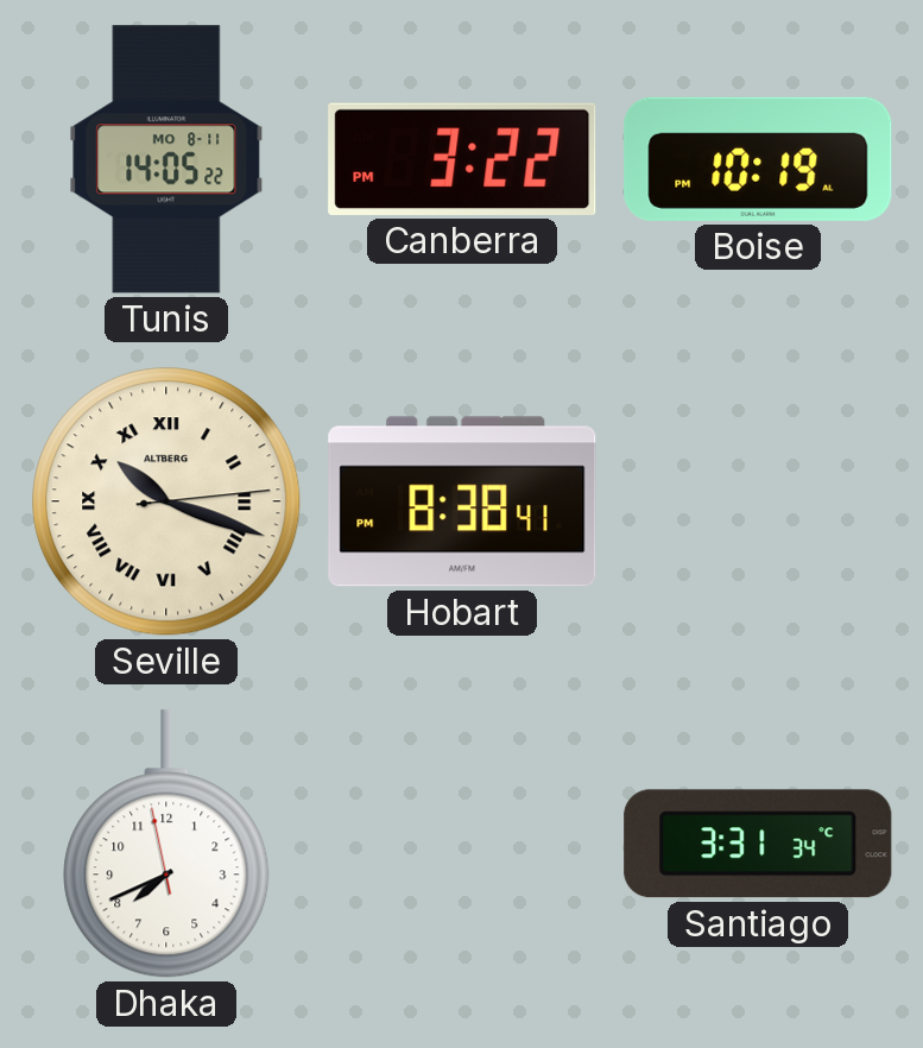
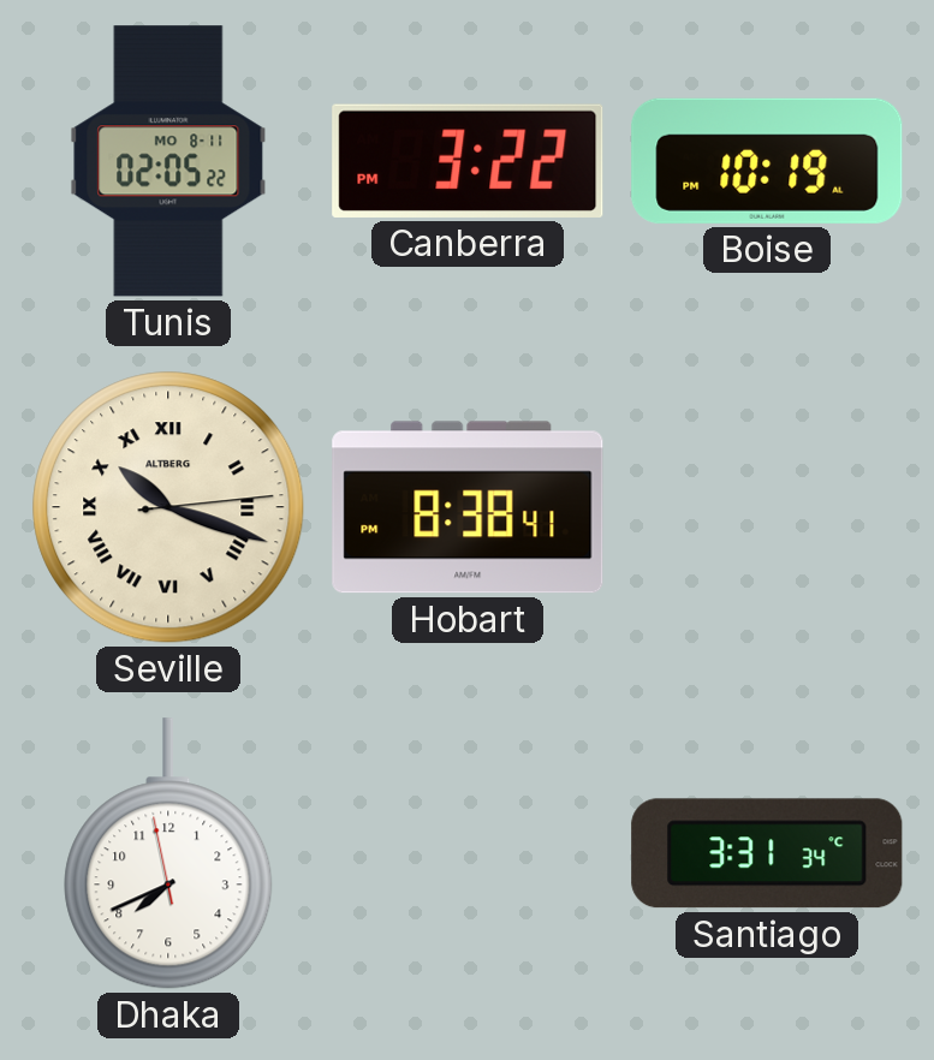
Tunis: 14:05 -> 02:05 (168, 161)
